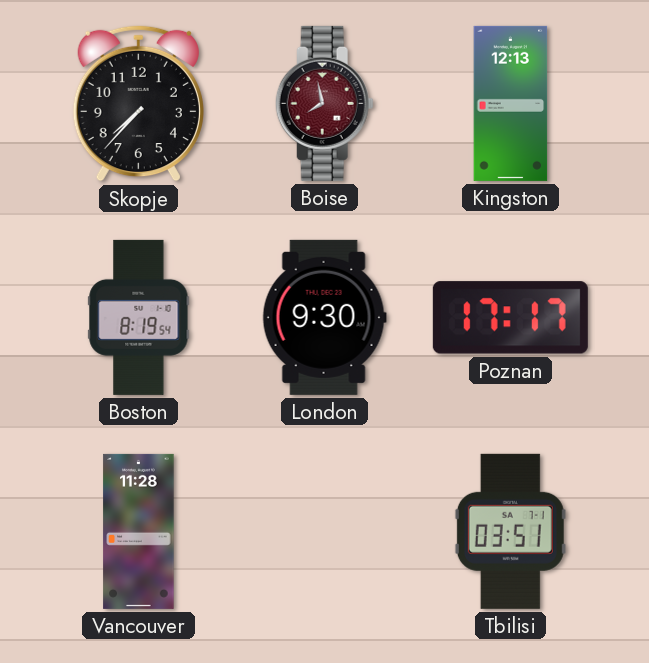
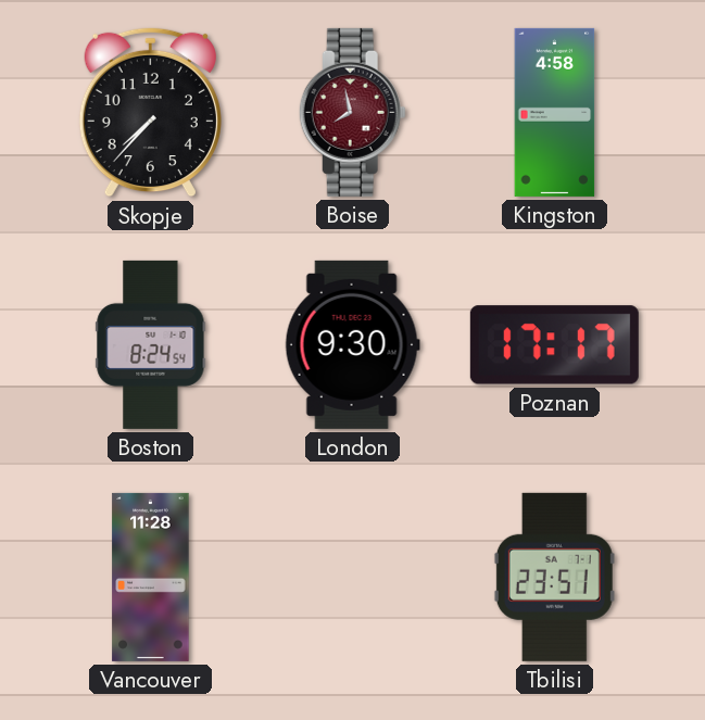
Kingston: 12:13 -> 4:58 (555, 112)
Boston: 8:19 -> 8:24 (151, 344)
Tbilisi: 03:51 -> 23:51 (554, 577)
